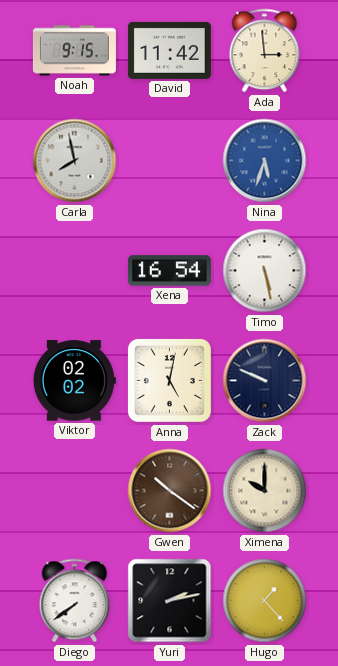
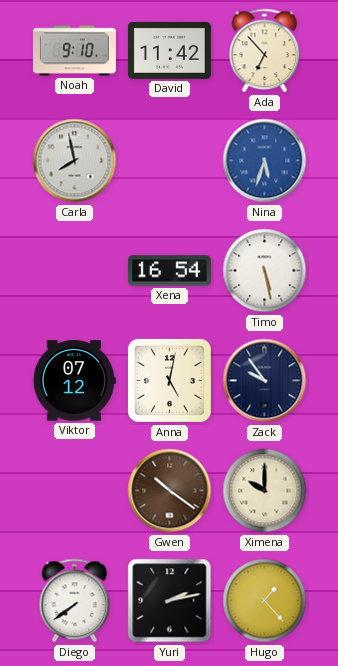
Noah: 9:15 -> 9:10 (74, 51)
Ada: 2:59 -> 6:53 (265, 51)
Viktor: 02:02 -> 07:12 (74, 381)
Zack: 9:49 -> 9:54 (265, 381)
